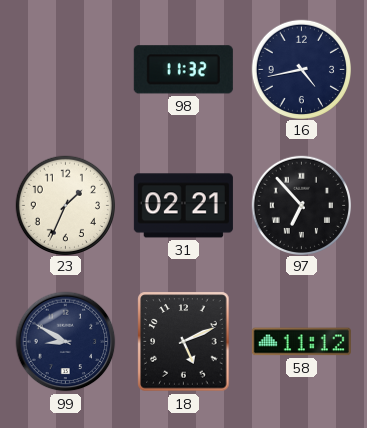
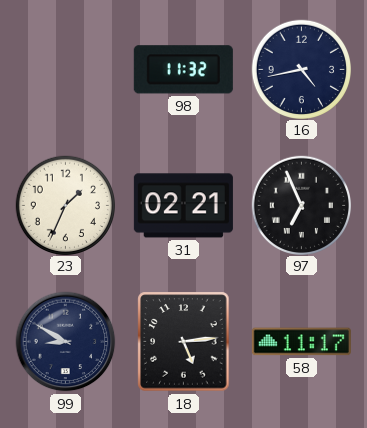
97: 6:53 -> 6:56 (301, 205)
18: 5:11 -> 5:14 (184, 342)
58: 11:12 -> 11:17 (301, 342)
